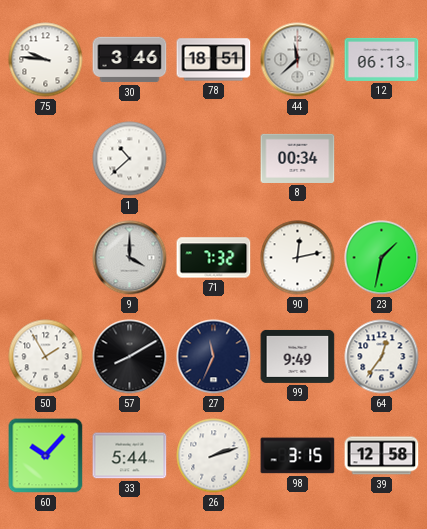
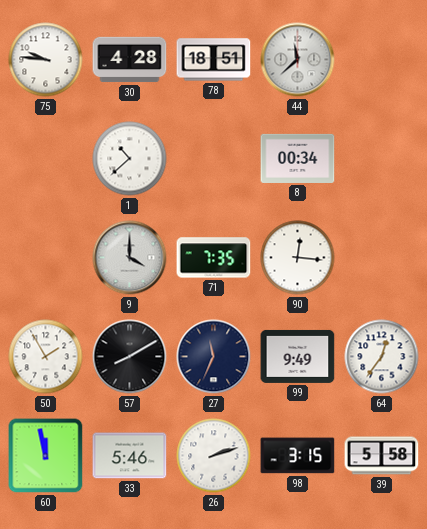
30: 3:46 -> 4:28 (130, 60)
12: 06:13 -> none (382, 59)
71: 7:32 -> 7:35 (214, 258)
90: 12:13 -> 12:16 (298, 258)
23: 1:32 -> none (382, 258)
60: 10:07 -> 11:58 (46, 456)
33: 5:44 -> 5:46 (130, 456)
39: 12:58 -> 5:58 (382, 456)
